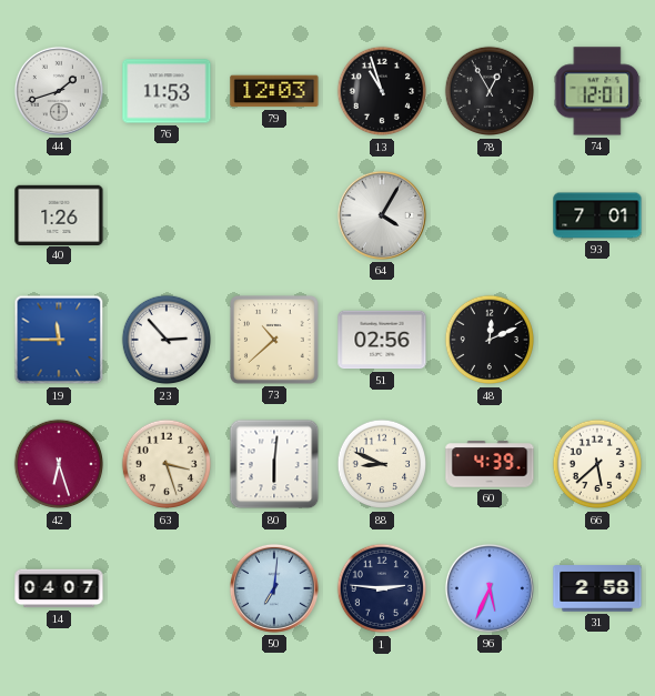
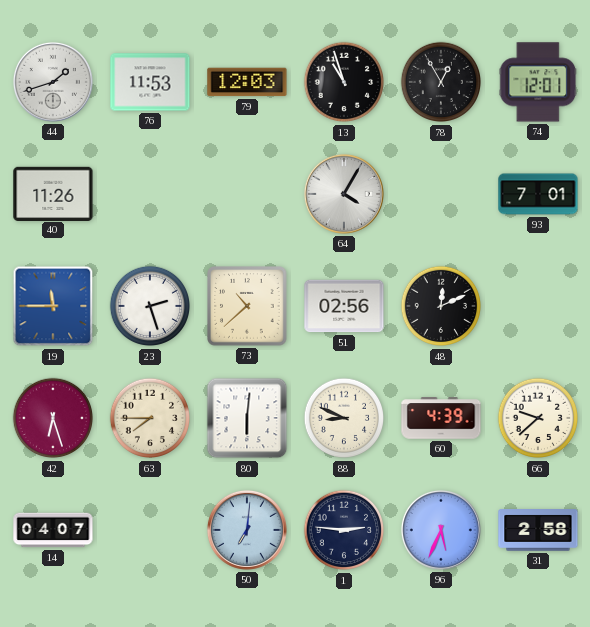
40: 1:26 -> 11:26 (53, 193)
23: 2:53 -> 2:27 (150, 306)
63: 3:27 -> 7:45 (150, 418)
66: 5:38 -> 9:38 (538, 418)
